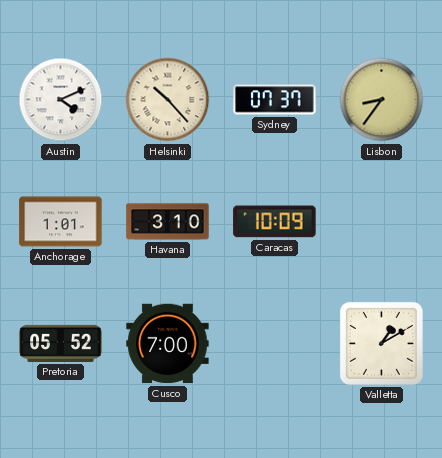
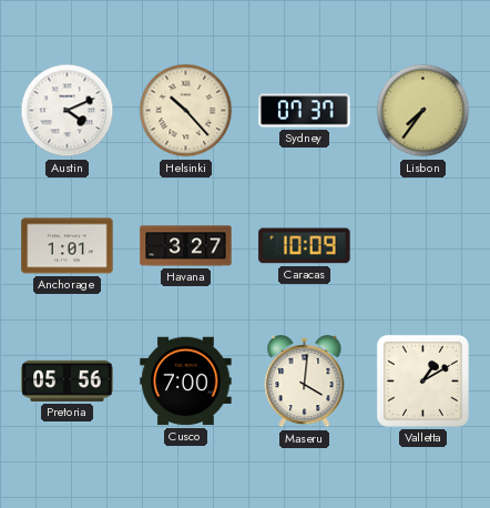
Lisbon: 8:36 -> 7:36 (423, 111)
Havana: 3:10 -> 3:27 (186, 246)
Pretoria: 05:52 -> 05:56 (68, 380)
Maseru: none -> 4:01 (305, 382)
